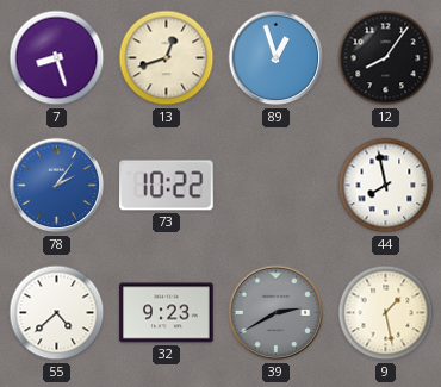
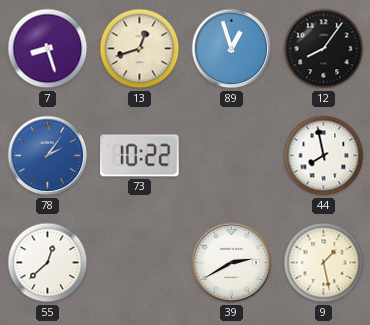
55: 4:38 -> 12:38 (48, 263)
32: 9:23 -> none (167, 313)
39 dial: grey -> white (232, 263)
